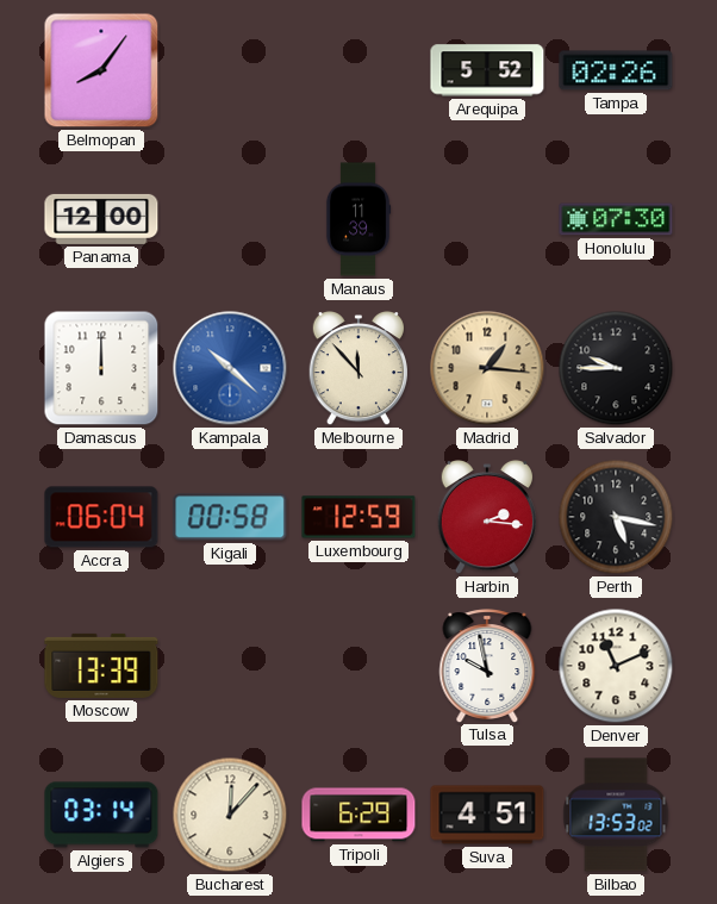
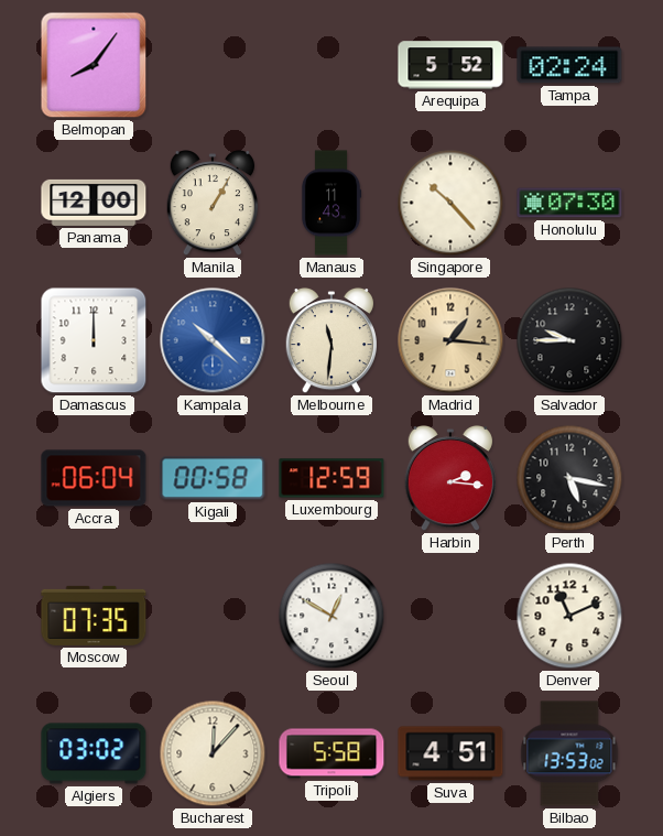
Tampa: 02:26 -> 02:24 (569, 65)
Manila: none -> 1:05 (211, 204)
Manaus: 11:39 -> 11:43 (331, 203)
Singapore: none -> 10:23 (450, 203)
Melbourne: 11:53 -> 11:31 (330, 341)
Moscow: 13:39 -> 07:35 (94, 616)
Seoul: none -> 12:50 (331, 616)
Tulsa: 9:58 -> none (487, 666)
Algiers: 03:14 -> 03:02 (94, 753)
Tripoli: 6:29 -> 5:58 (331, 753)
